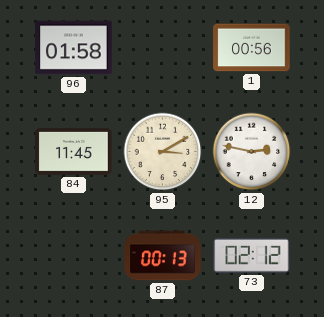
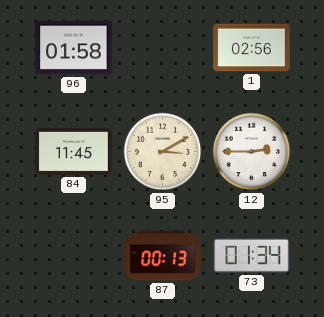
1: 00:56 -> 02:56 (252, 48)
12: 2:47 -> 2:45 (252, 152)
73: 02:12 -> 01:34 (252, 255)
